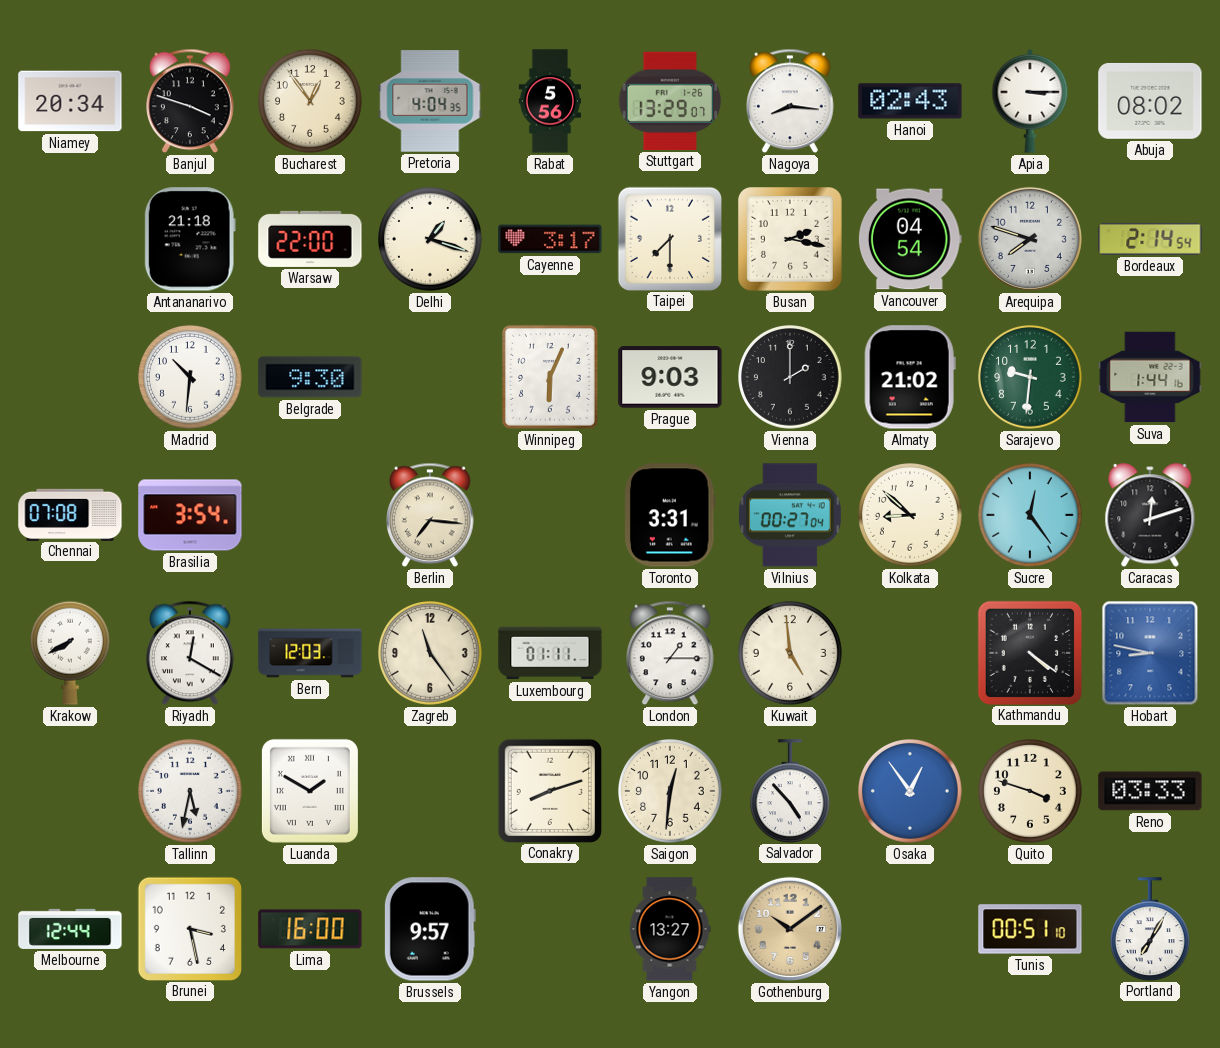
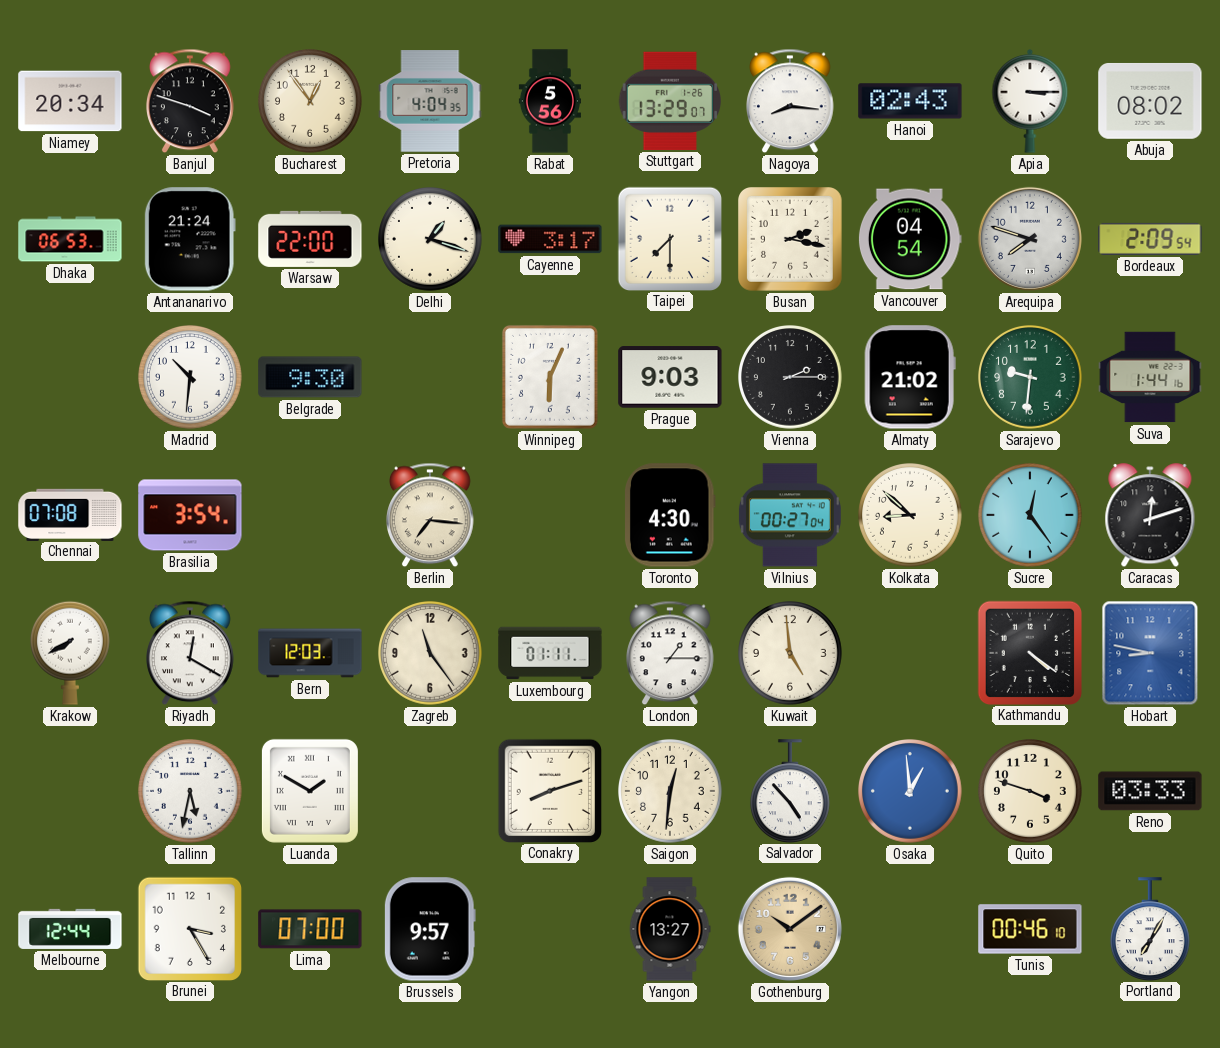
Dhaka: none -> 06:53 (70, 239)
Antananarivo: 21:18 -> 21:24 (190, 239)
Bordeaux: 2:14 -> 2:09 (1150, 239)
Vienna: 2:00 -> 2:15 (791, 378)
Toronto: 3:31 -> 4:30 (670, 515)
Osaka: 12:54 -> 12:59 (911, 792)
Brunei: 3:28 -> 3:25 (189, 928)
Lima: 16:00 -> 07:00 (310, 929)
Tunis: 00:51 -> 00:46 (1030, 929)
